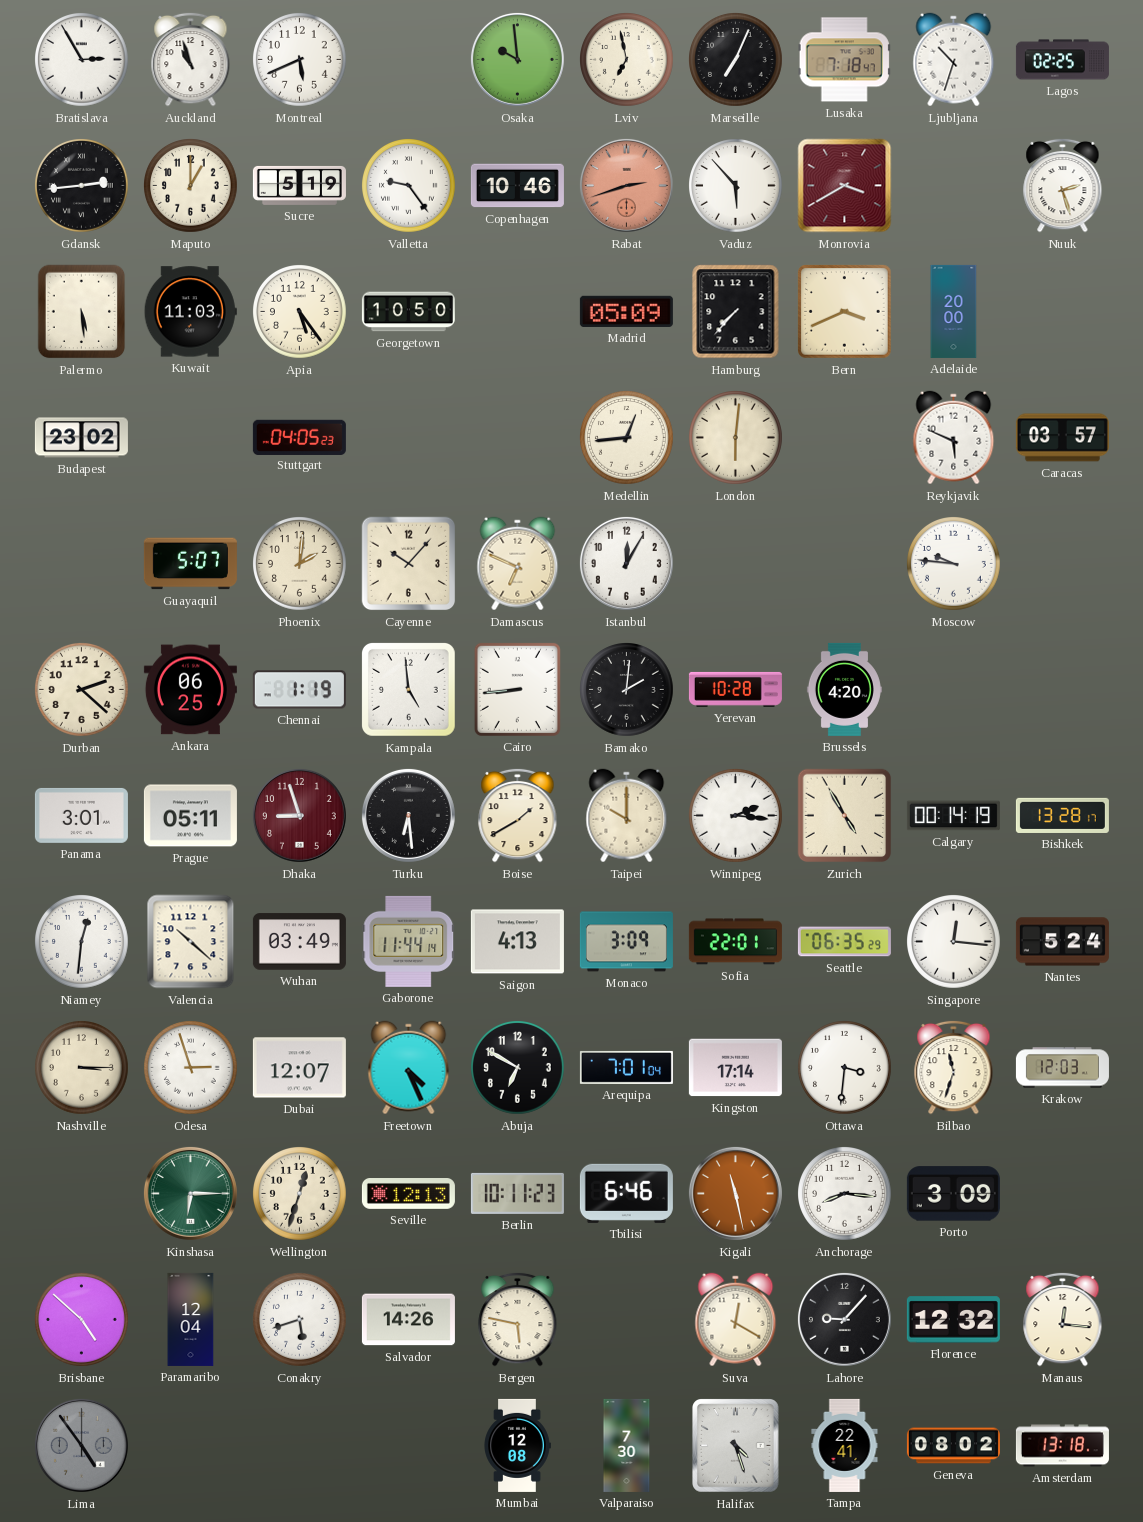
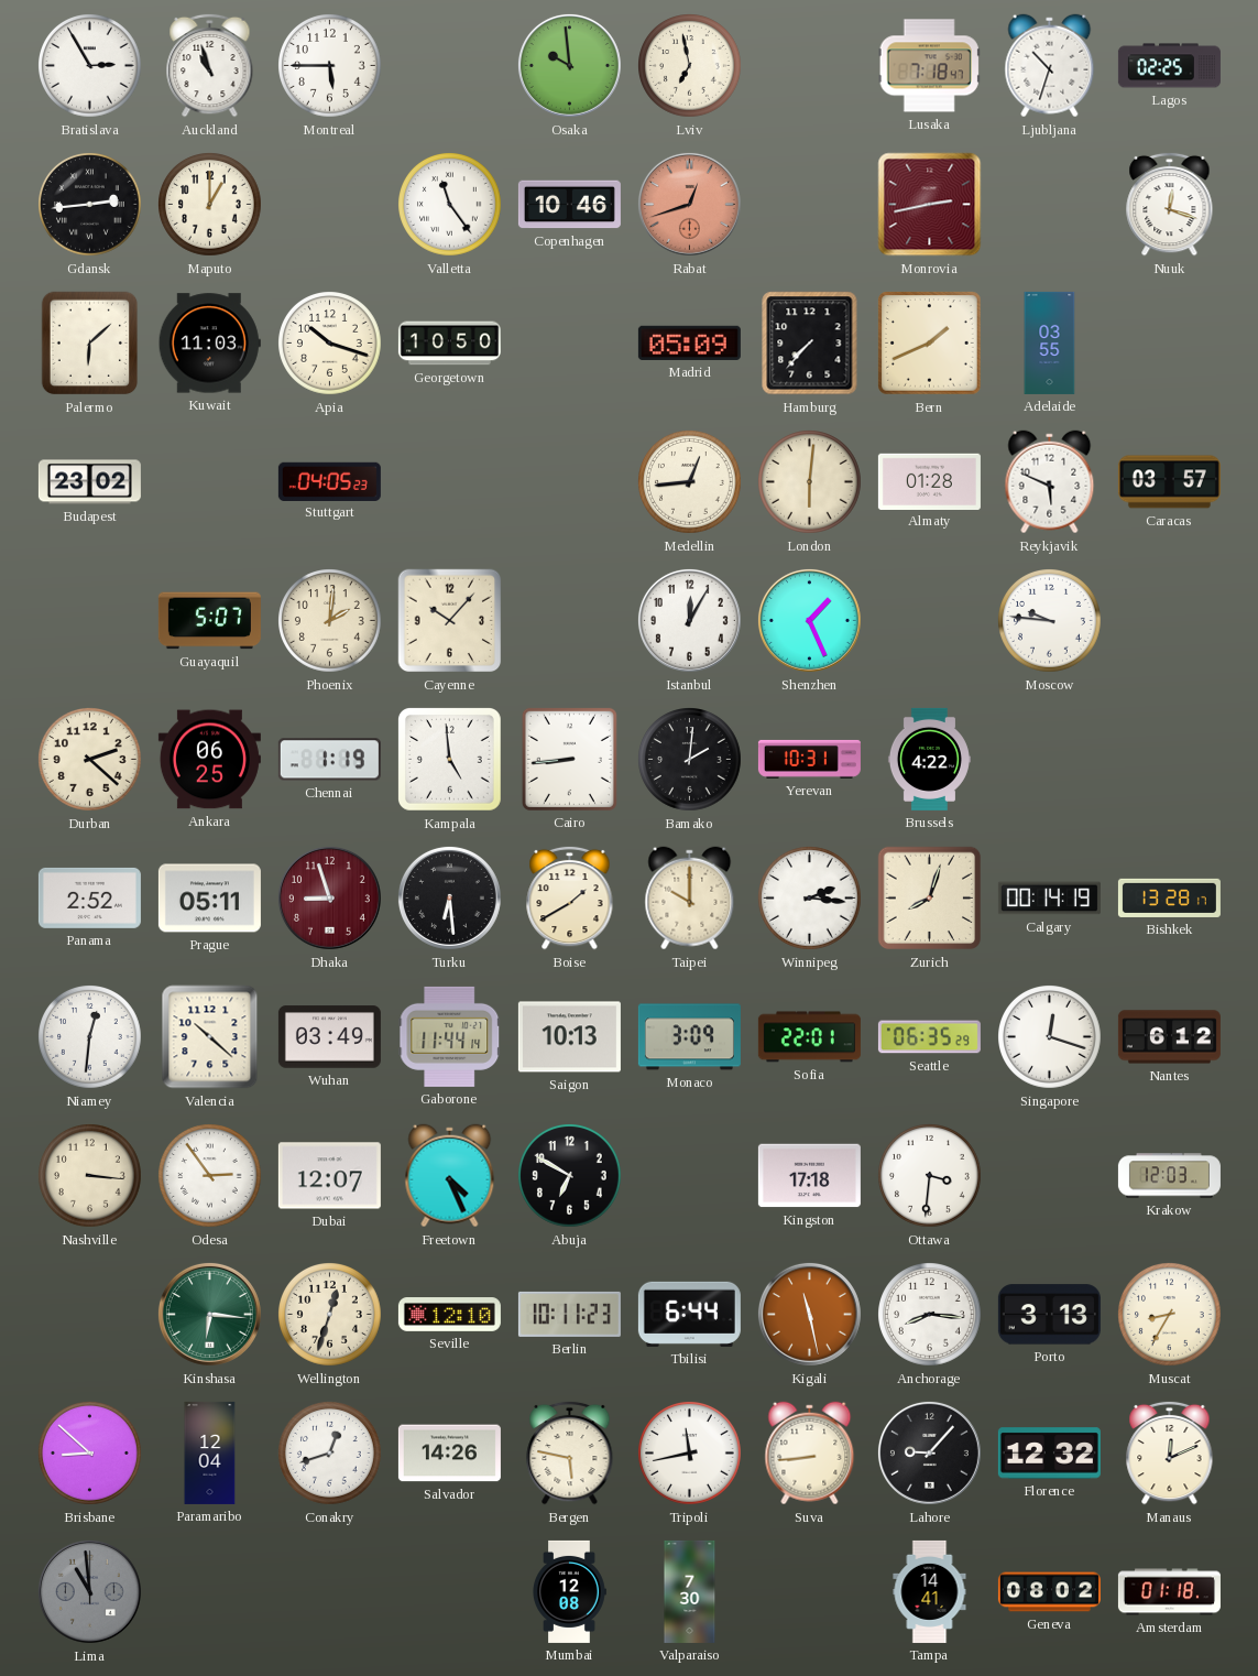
Montreal: 5:41 -> 5:45 (330, 66)
Marseille: 7:04 -> none (736, 60)
Sucre: 5:19 -> none (299, 185)
Valletta: 9:24 -> 11:24 (450, 205)
Rabat: 2:42 -> 12:42 (689, 204)
Vaduz: 5:53 -> none (736, 186)
Monrovia: 3:40 -> 2:43 (930, 205)
Nuuk: 2:27 -> 12:18 (1170, 204)
Palermo: 5:29 -> 6:08 (90, 344)
Apia: 5:24 -> 10:18 (330, 344)
Bern: 3:41 -> 1:41 (930, 344)
Adelaide: 20:00 -> 03:55 (1050, 342)
Almaty: none -> 01:28 (929, 481)
Damascus: 6:49 -> none (518, 564)
Shenzhen: none -> 1:26 (809, 620)
Yerevan: 10:28 -> 10:31 (809, 759)
Brussels: 4:20 -> 4:22 (929, 759)
Panama: 3:01 -> 2:52 (89, 897)
Zurich: 4:55 -> 8:03 (930, 899)
Saigon: 4:13 -> 10:13 (569, 1037)
Singapore: 12:16 -> 12:18 (1050, 1037)
Nantes: 5:24 -> 6:12 (1169, 1037)
Nashville: 3:15 -> 3:16 (90, 1176)
Odesa: 2:57 -> 2:54 (210, 1176)
Arequipa: 7:01 -> none (626, 1067)
Kingston: 17:14 -> 17:18 (809, 1176)
Bilbao: 11:33 -> none (954, 1067)
Kinshasa: 6:15 -> 6:16 (209, 1314)
Seville: 12:13 -> 12:10 (449, 1315)
Tbilisi: 6:46 -> 6:44 (689, 1314)
Porto: 3:09 -> 3:13 (1049, 1315)
Muscat: none -> 8:35 (1170, 1315)
Brisbane: 4:52 -> 8:52 (90, 1454)
Conakry: 5:42 -> 12:42 (330, 1454)
Tripoli: none -> 11:43 (690, 1454)
Suva: 12:20 -> 8:44 (810, 1454)
Manaus: 12:16 -> 12:11 (1170, 1452)
Lima: 4:54 -> 10:59 (89, 1591)
Halifax: 4:27 -> none (736, 1446)
Tampa: 22:41 -> 14:41 (930, 1591)
Amsterdam: 13:18 -> 01:18 (1169, 1592)
